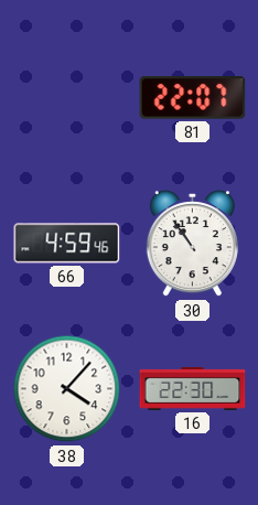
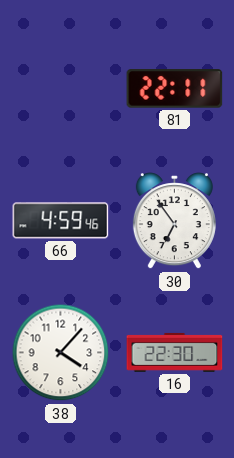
81: 22:07 -> 22:11 (175, 89)
30: 10:54 -> 6:54 (174, 221)
